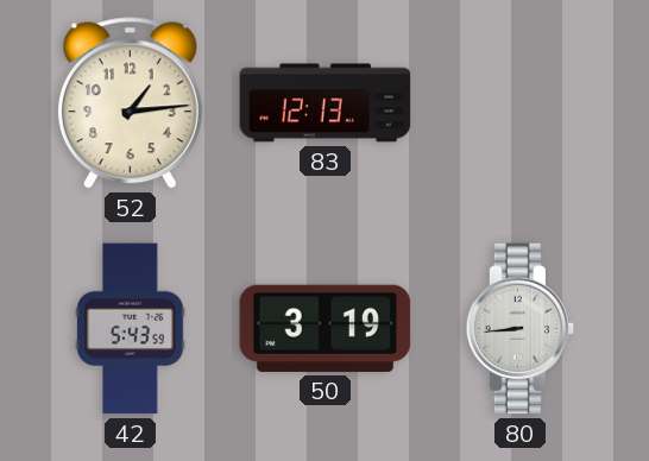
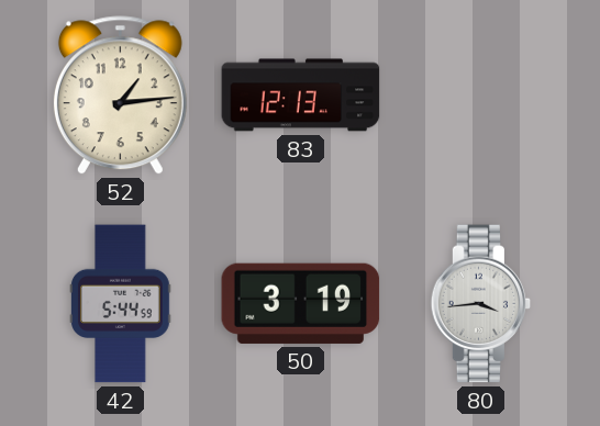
42: 5:43 -> 5:44 (121, 304)
80: 8:44 -> 3:44 (481, 304)
